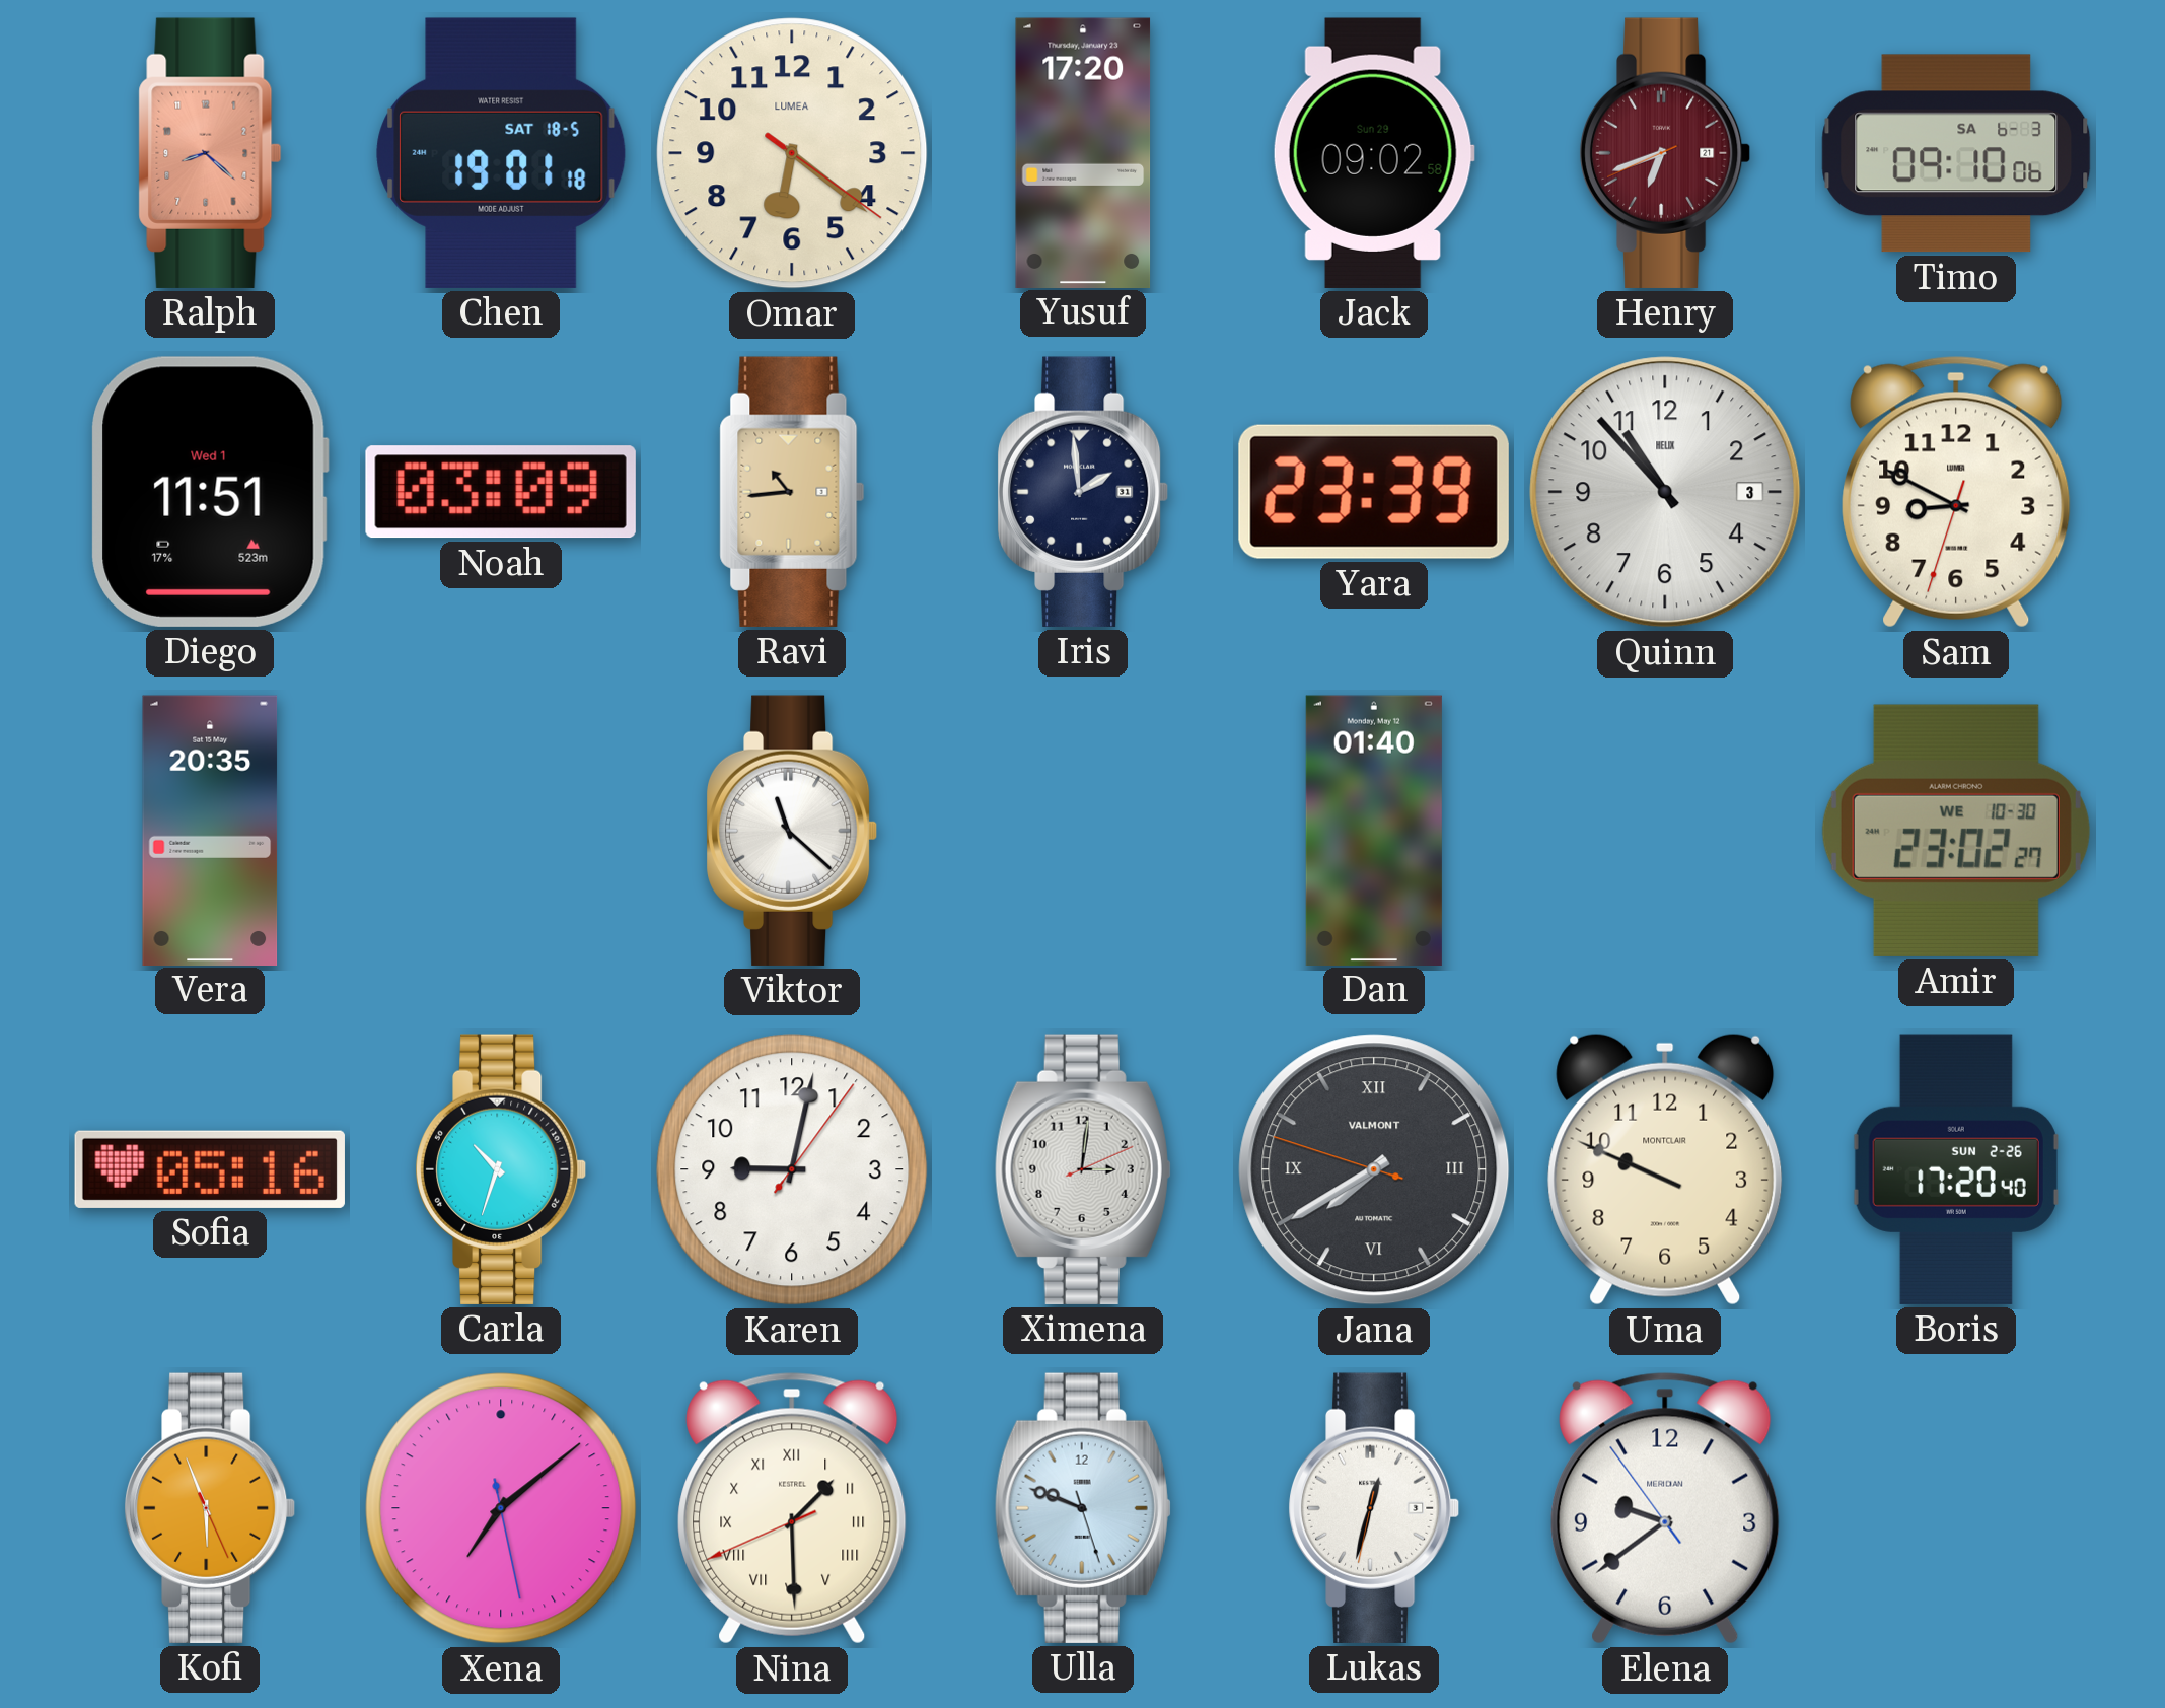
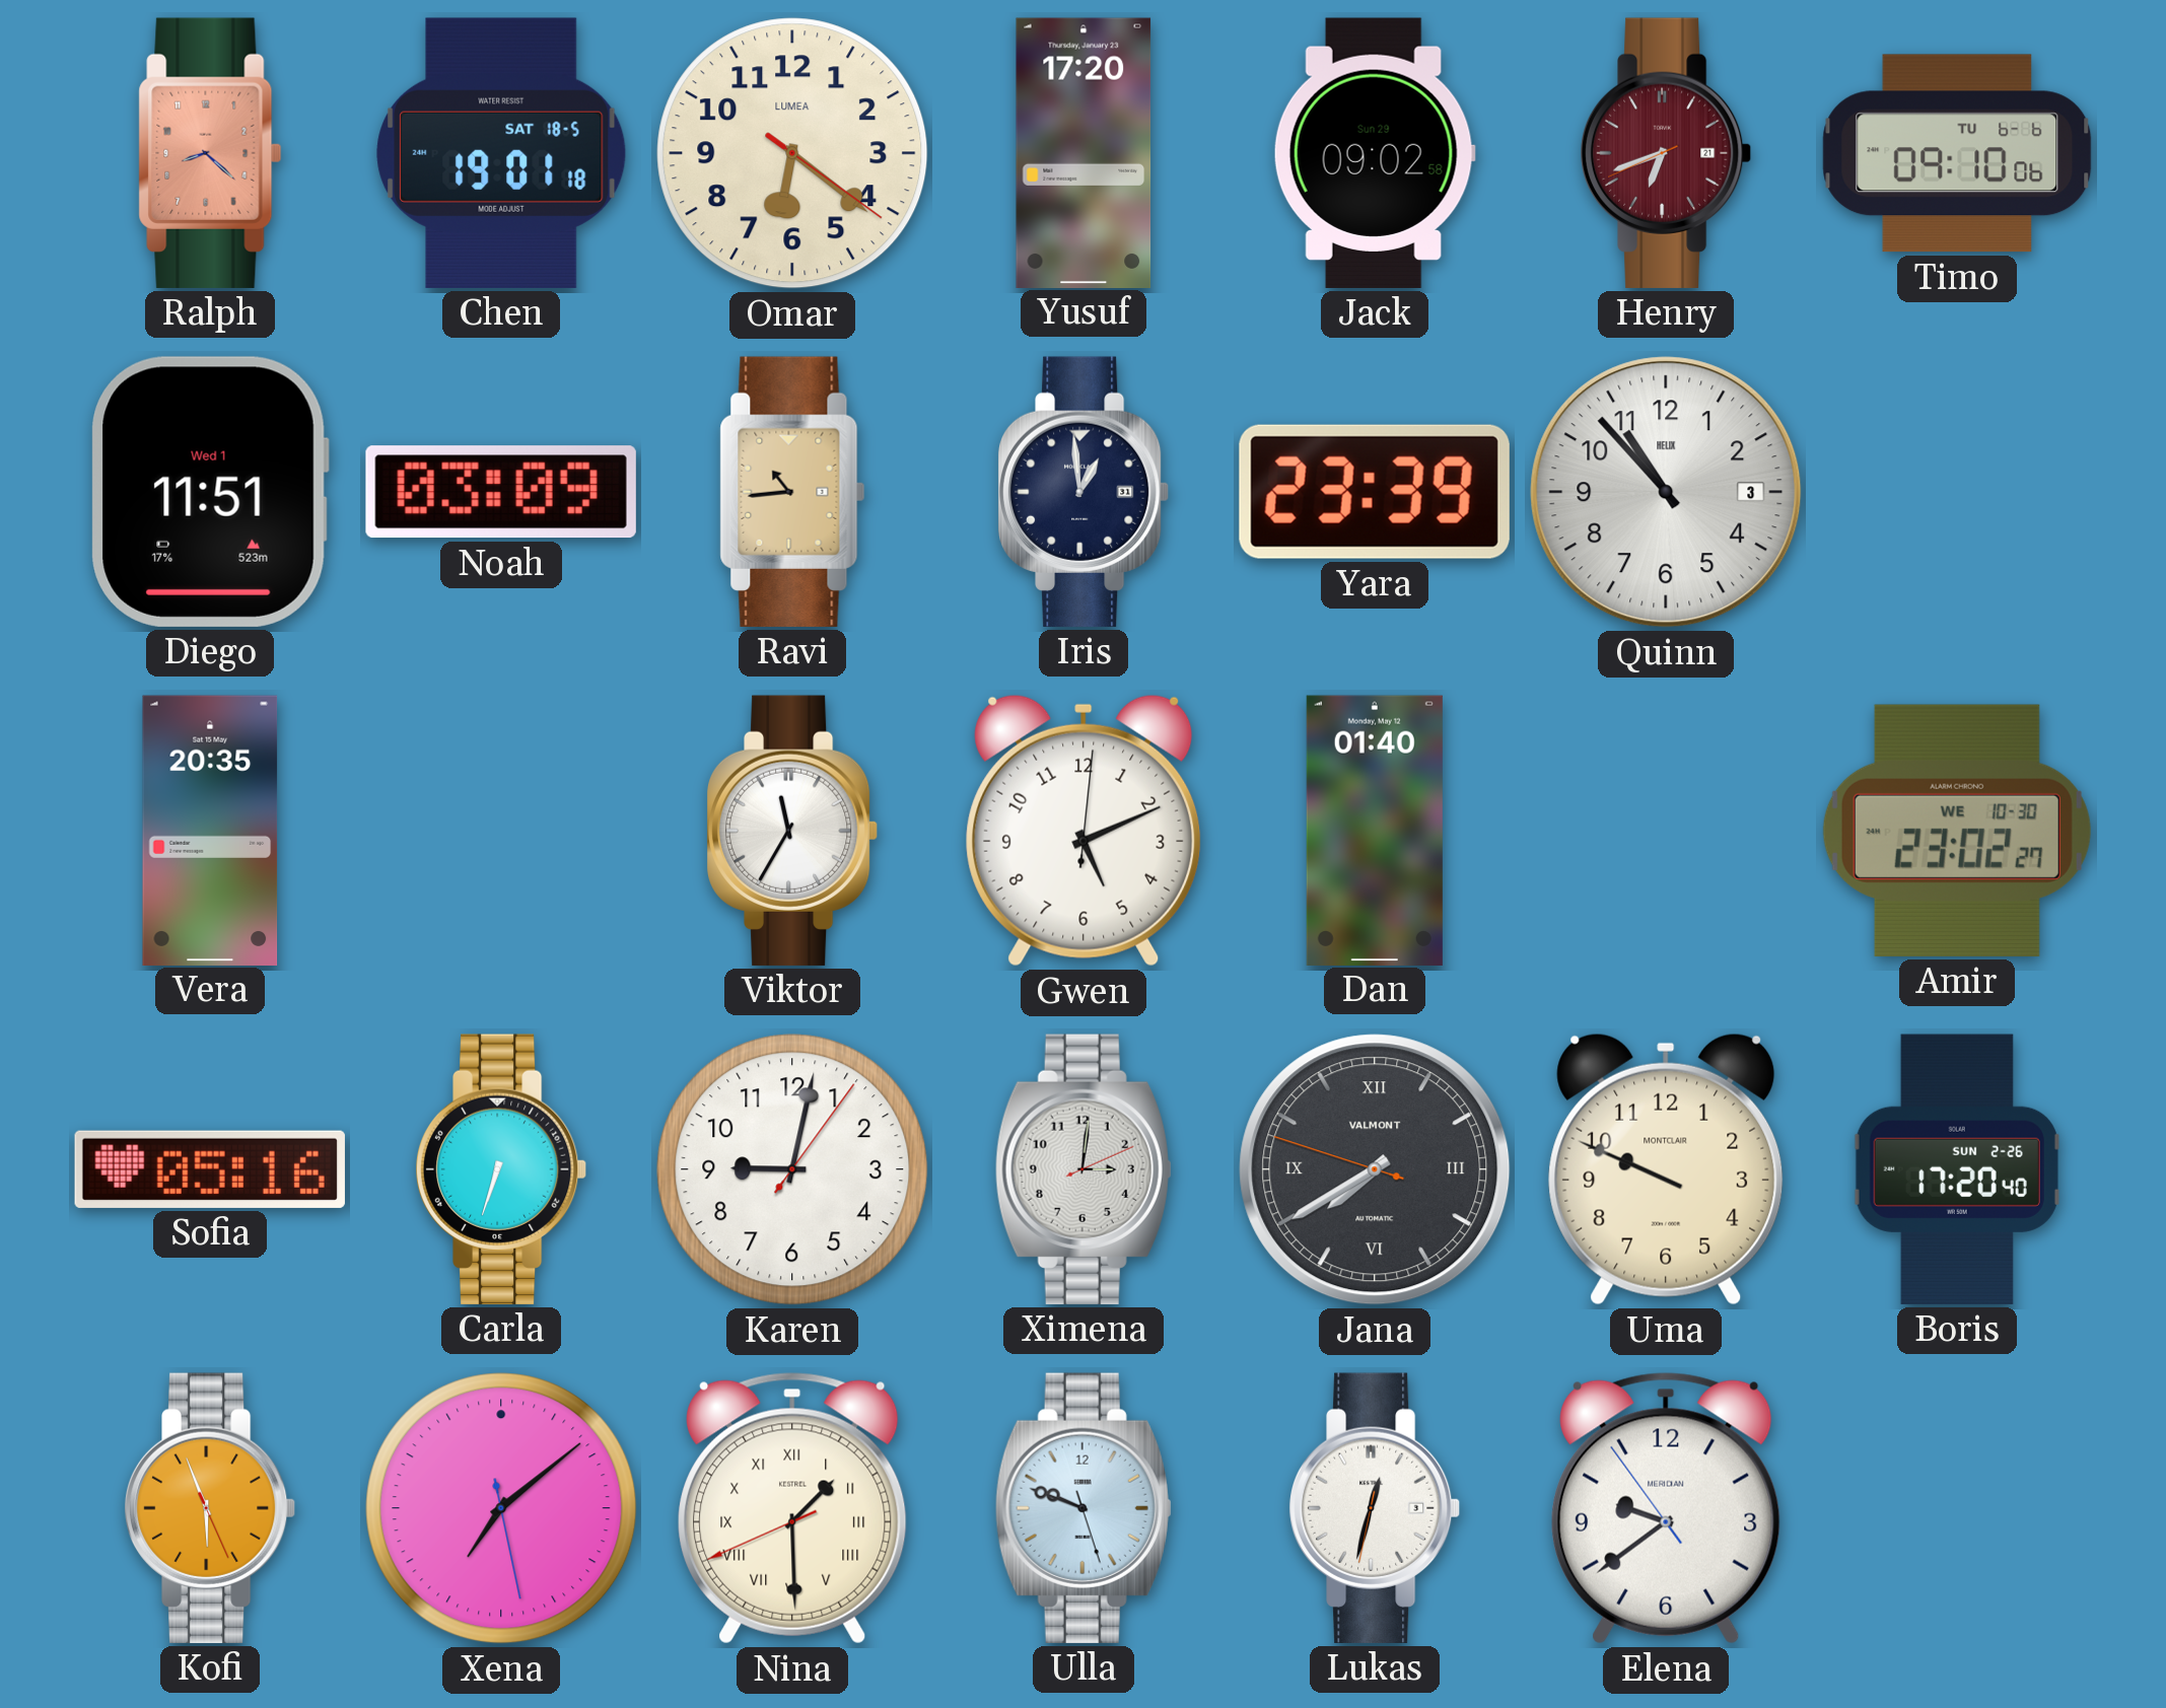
Timo date: SA 6-3 -> TU 6-6 (1957, 153)
Iris: 1:59 -> 12:59 (1084, 492)
Sam: 8:49 -> none (1956, 492)
Viktor: 11:22 -> 11:35 (792, 831)
Gwen: none -> 5:11 (1084, 831)
Carla: 10:33 -> 6:33 (501, 1169)
